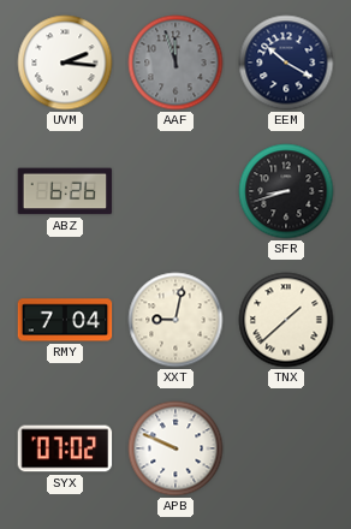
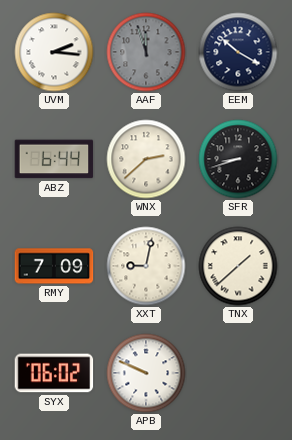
ABZ: 6:26 -> 6:44 (54, 159)
WNX: none -> 2:38 (146, 159)
RMY: 7:04 -> 7:09 (54, 266)
SYX: 07:02 -> 06:02 (54, 373)
